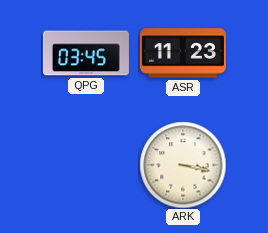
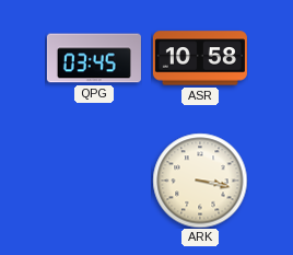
ASR: 11:23 -> 10:58 (200, 58)
